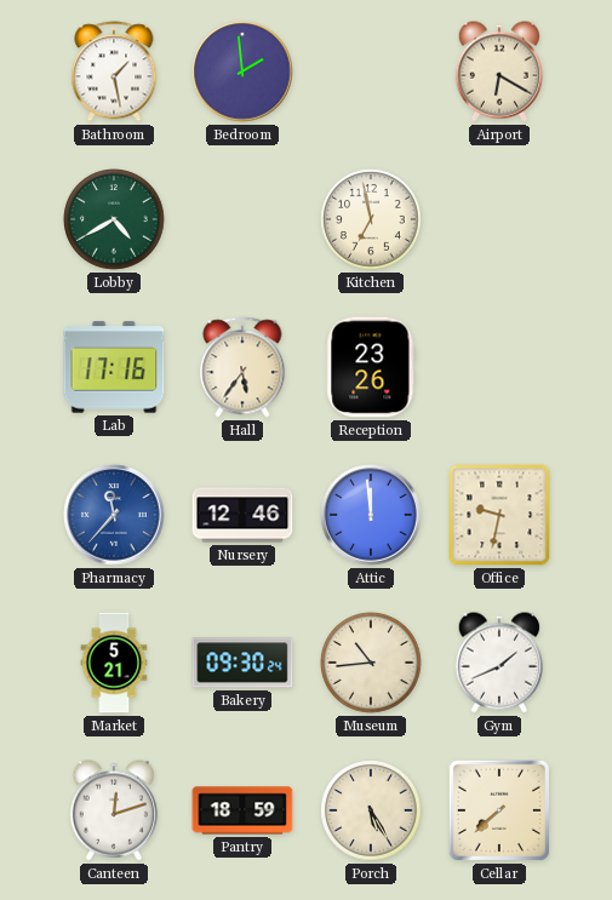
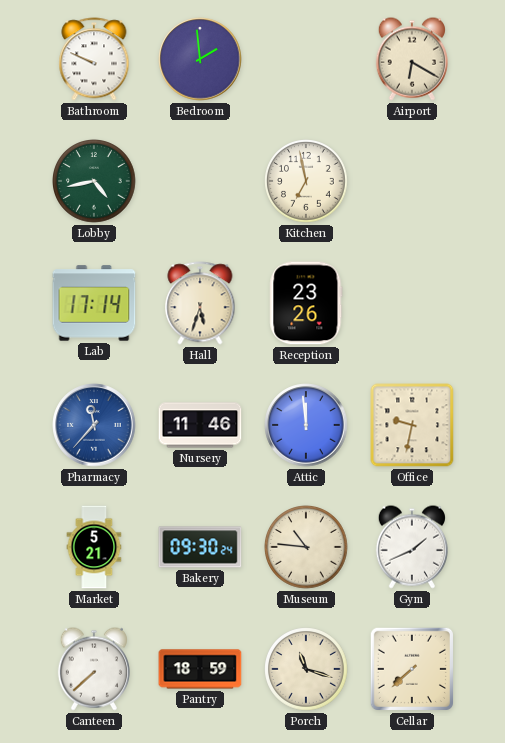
Bathroom: 1:28 -> 9:49 (94, 59)
Lobby: 4:40 -> 4:43 (95, 182)
Lab: 17:16 -> 17:14 (94, 303)
Hall: 5:36 -> 5:33 (200, 303)
Nursery: 12:46 -> 11:46 (200, 425)
Museum: 10:44 -> 10:46 (307, 548)
Canteen: 12:12 -> 7:38 (94, 669)
Porch: 5:25 -> 11:18 (307, 670)
